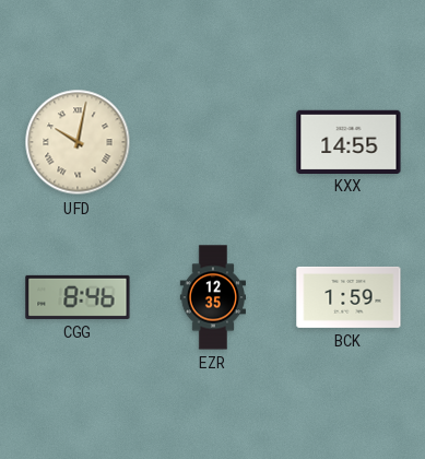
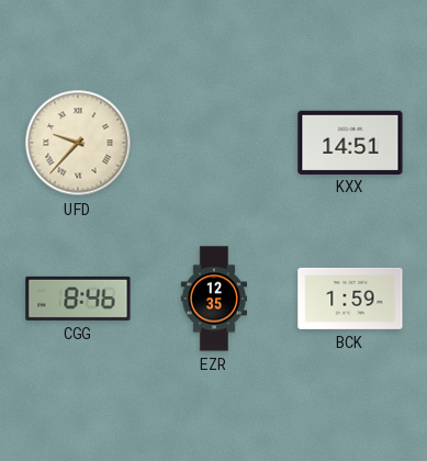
UFD: 10:02 -> 9:37 (78, 143)
KXX: 14:55 -> 14:51 (350, 142)
